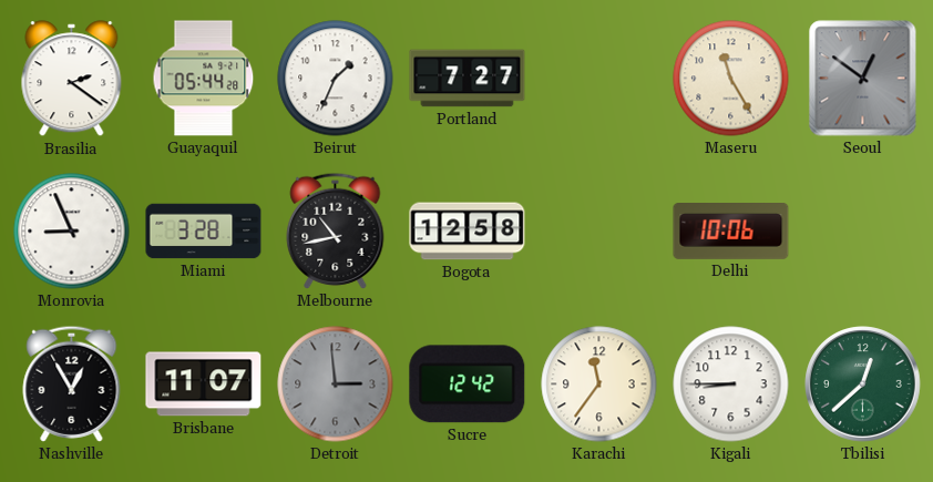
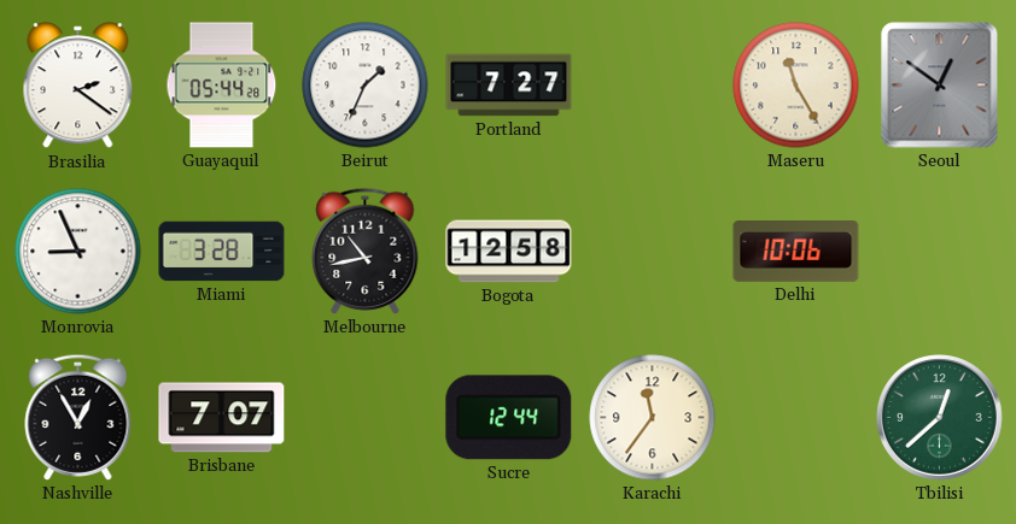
Brisbane: 11:07 -> 7:07 (222, 418)
Detroit: 2:59 -> none (336, 384)
Sucre: 12:42 -> 12:44 (509, 418)
Kigali: 8:45 -> none (731, 384)
